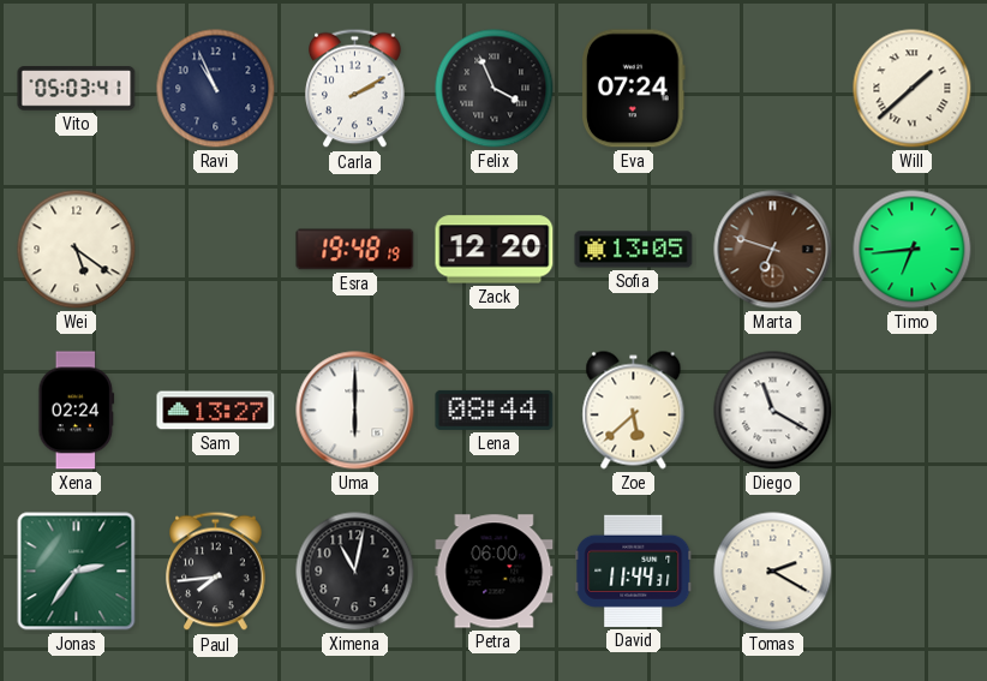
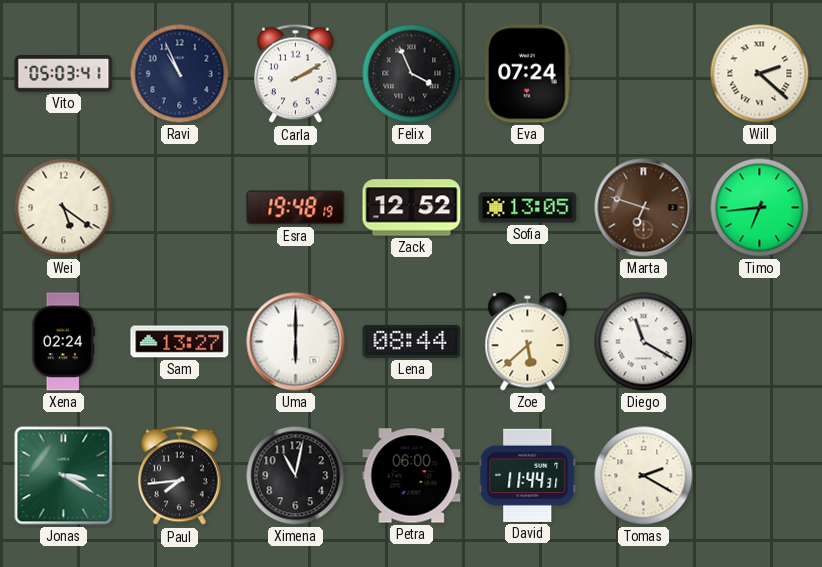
Will: 1:38 -> 2:22 (760, 74)
Zack: 12:20 -> 12:52 (412, 208)
Jonas: 2:36 -> 3:20 (64, 476)
